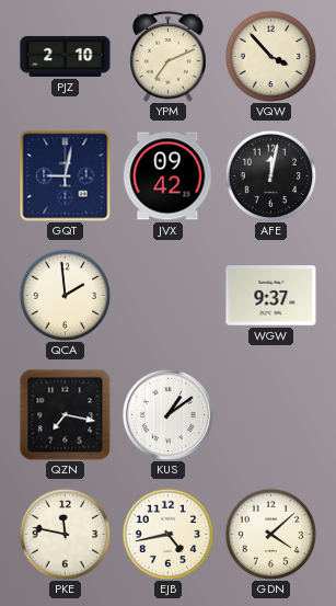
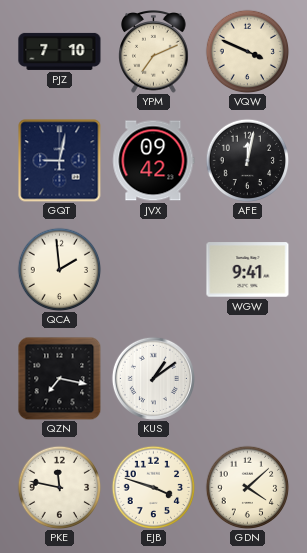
PJZ: 2:10 -> 7:10 (60, 51)
VQW: 3:53 -> 3:49 (247, 51)
WGW: 9:37 -> 9:41 (248, 270)
EJB: 4:43 -> 3:48 (153, 487)
